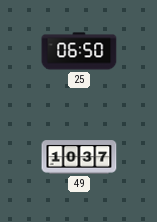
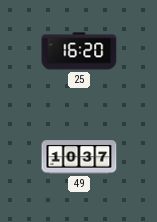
25: 06:50 -> 16:20 (79, 51)
